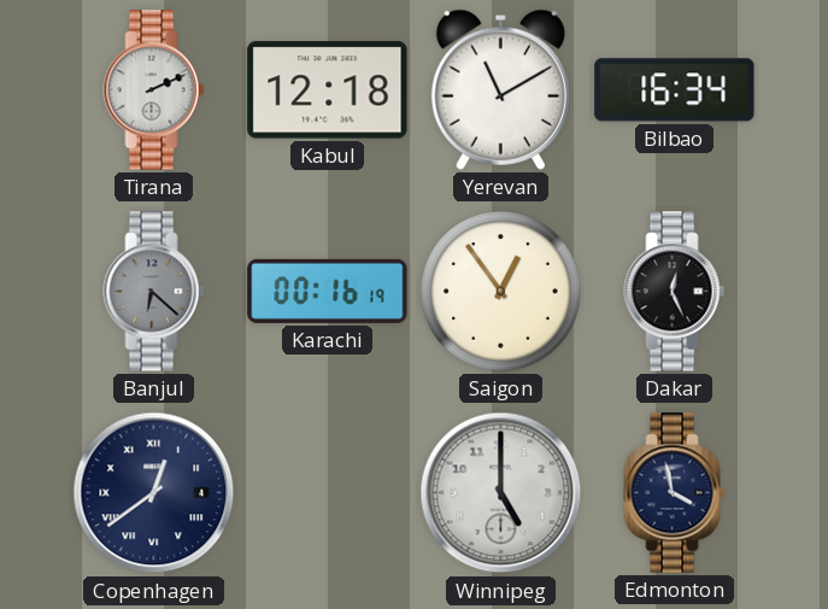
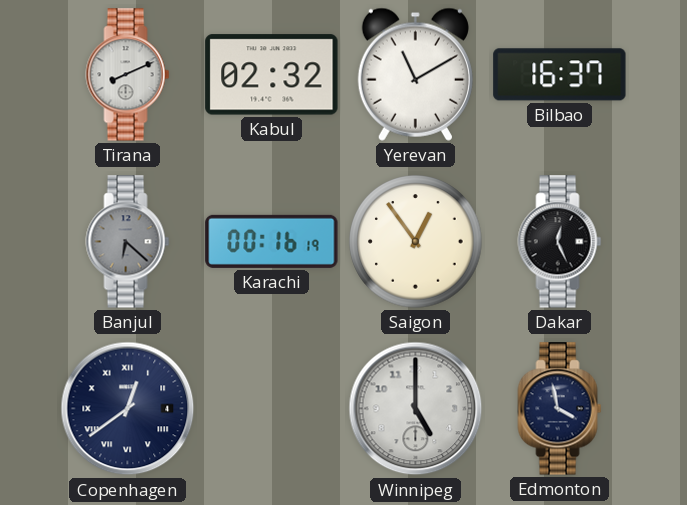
Tirana: 2:11 -> 8:11 (128, 75)
Kabul: 12:18 -> 02:32 (272, 75)
Bilbao: 16:34 -> 16:37 (560, 75)
